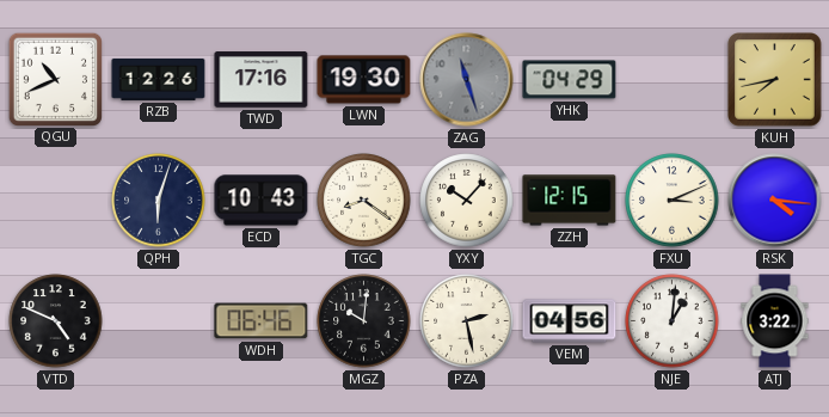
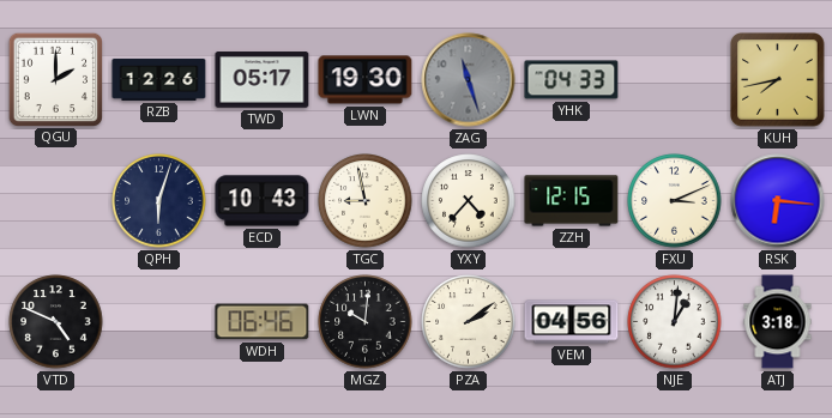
QGU: 10:41 -> 2:00 (55, 79)
TWD: 17:16 -> 05:17 (263, 80)
YHK: 04:29 -> 04:33 (572, 80)
TGC: 8:21 -> 8:58 (366, 201)
YXY: 10:07 -> 4:37 (469, 201)
RSK: 4:16 -> 6:16 (778, 201)
PZA: 2:28 -> 2:09 (469, 322)
ATJ: 3:22 -> 3:18 (778, 322)
